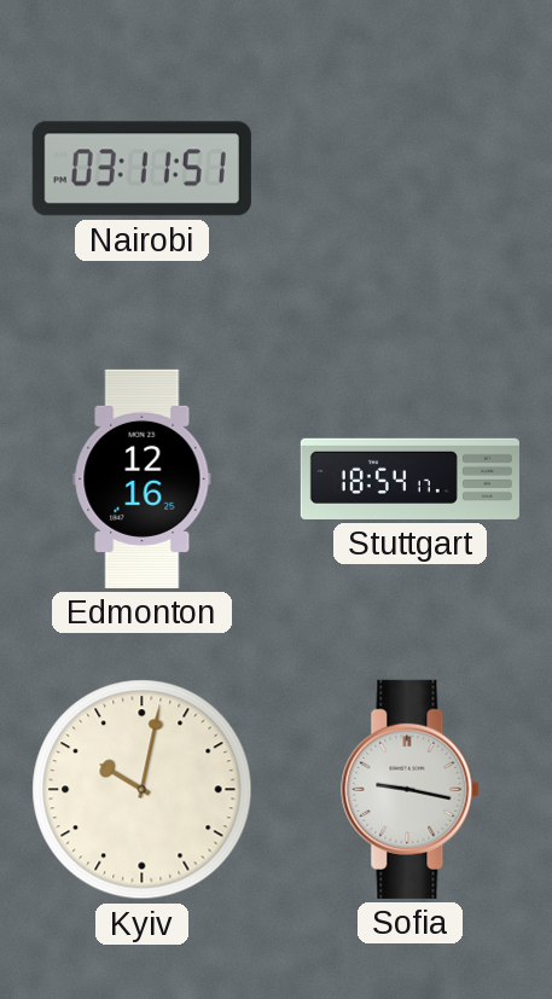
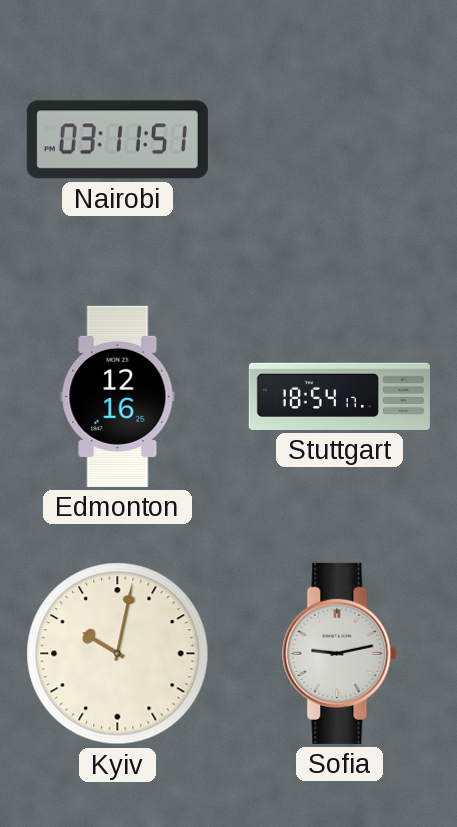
Sofia: 9:17 -> 9:13 (340, 653)
